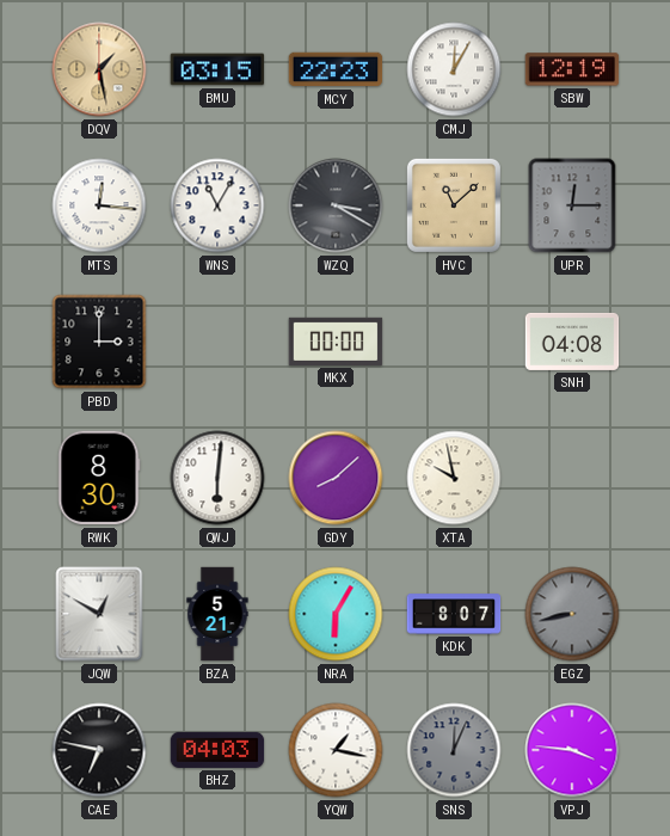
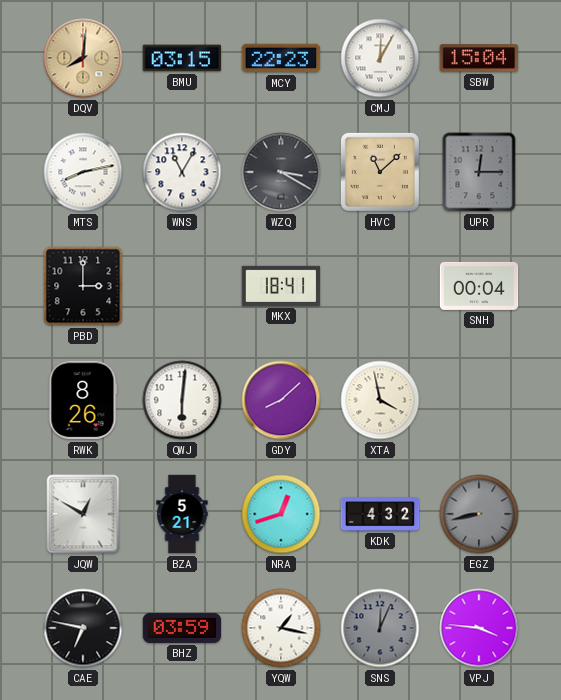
DQV: 1:28 -> 8:01 (83, 58)
SBW: 12:19 -> 15:04 (479, 58)
MTS: 12:16 -> 8:13 (83, 172)
MKX: 00:00 -> 18:41 (281, 286)
SNH: 04:08 -> 00:04 (479, 286)
RWK: 8:30 -> 8:26 (83, 400)
XTA: 9:58 -> 3:58 (380, 400)
NRA: 6:05 -> 12:42 (281, 514)
KDK: 8:07 -> 4:32 (380, 514)
BHZ: 04:03 -> 03:59 (182, 628)
